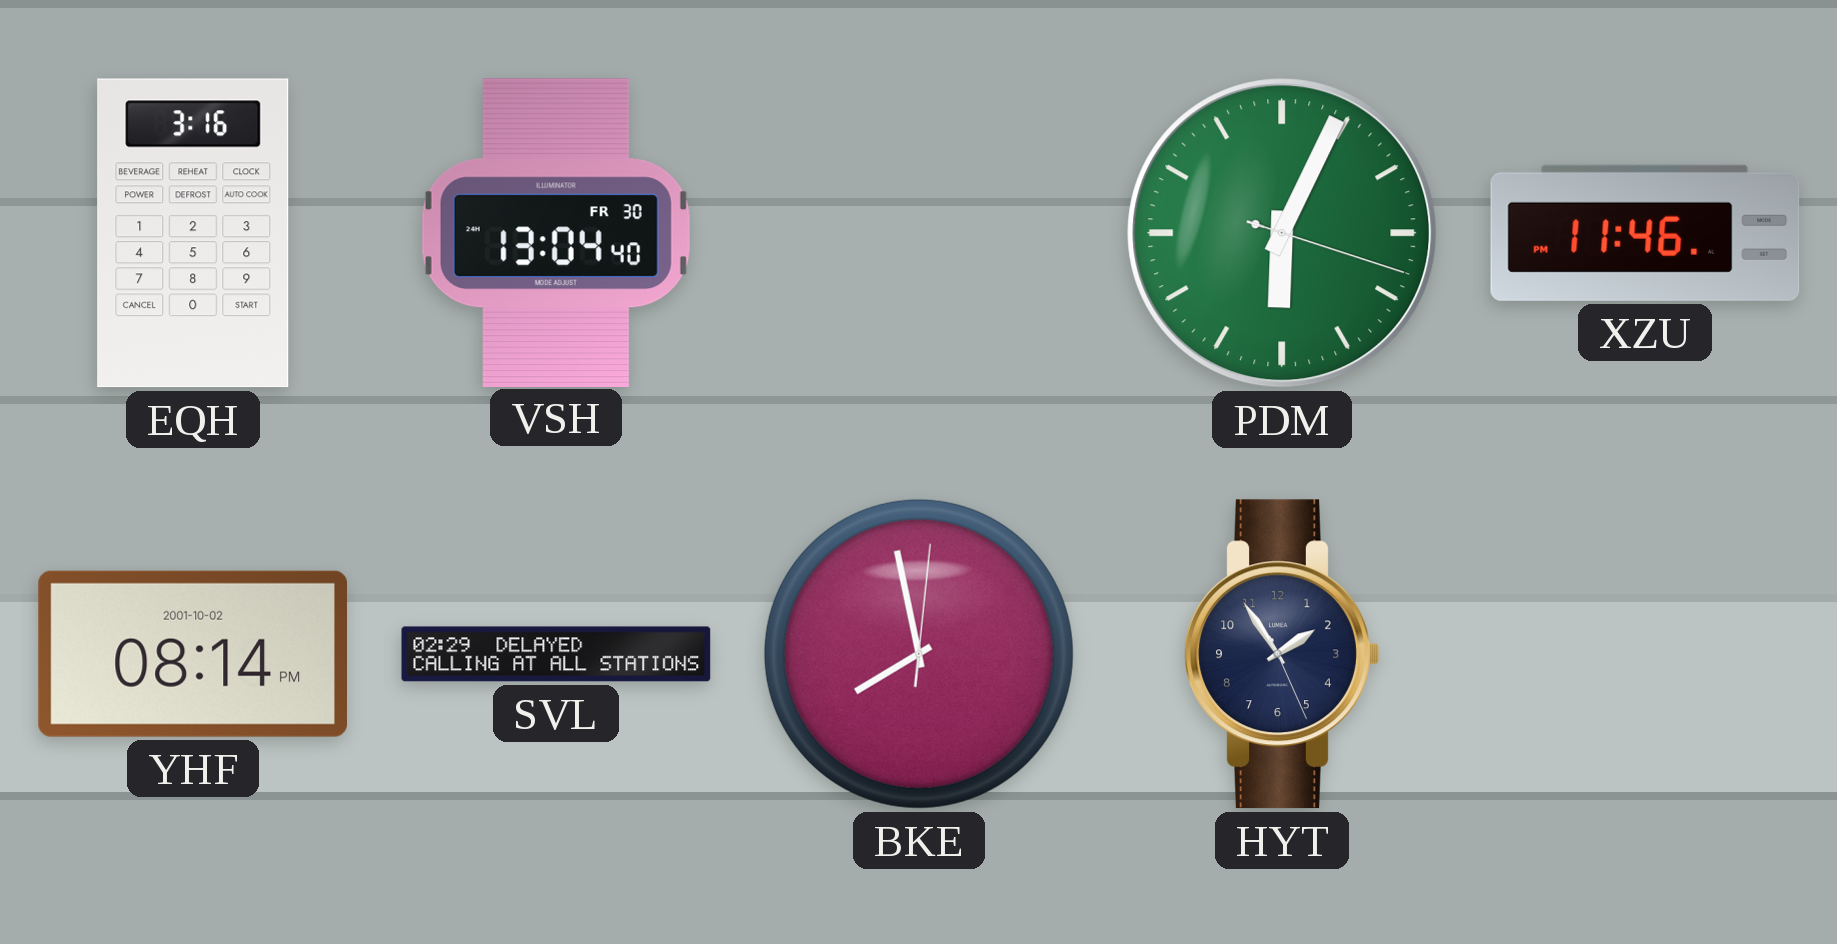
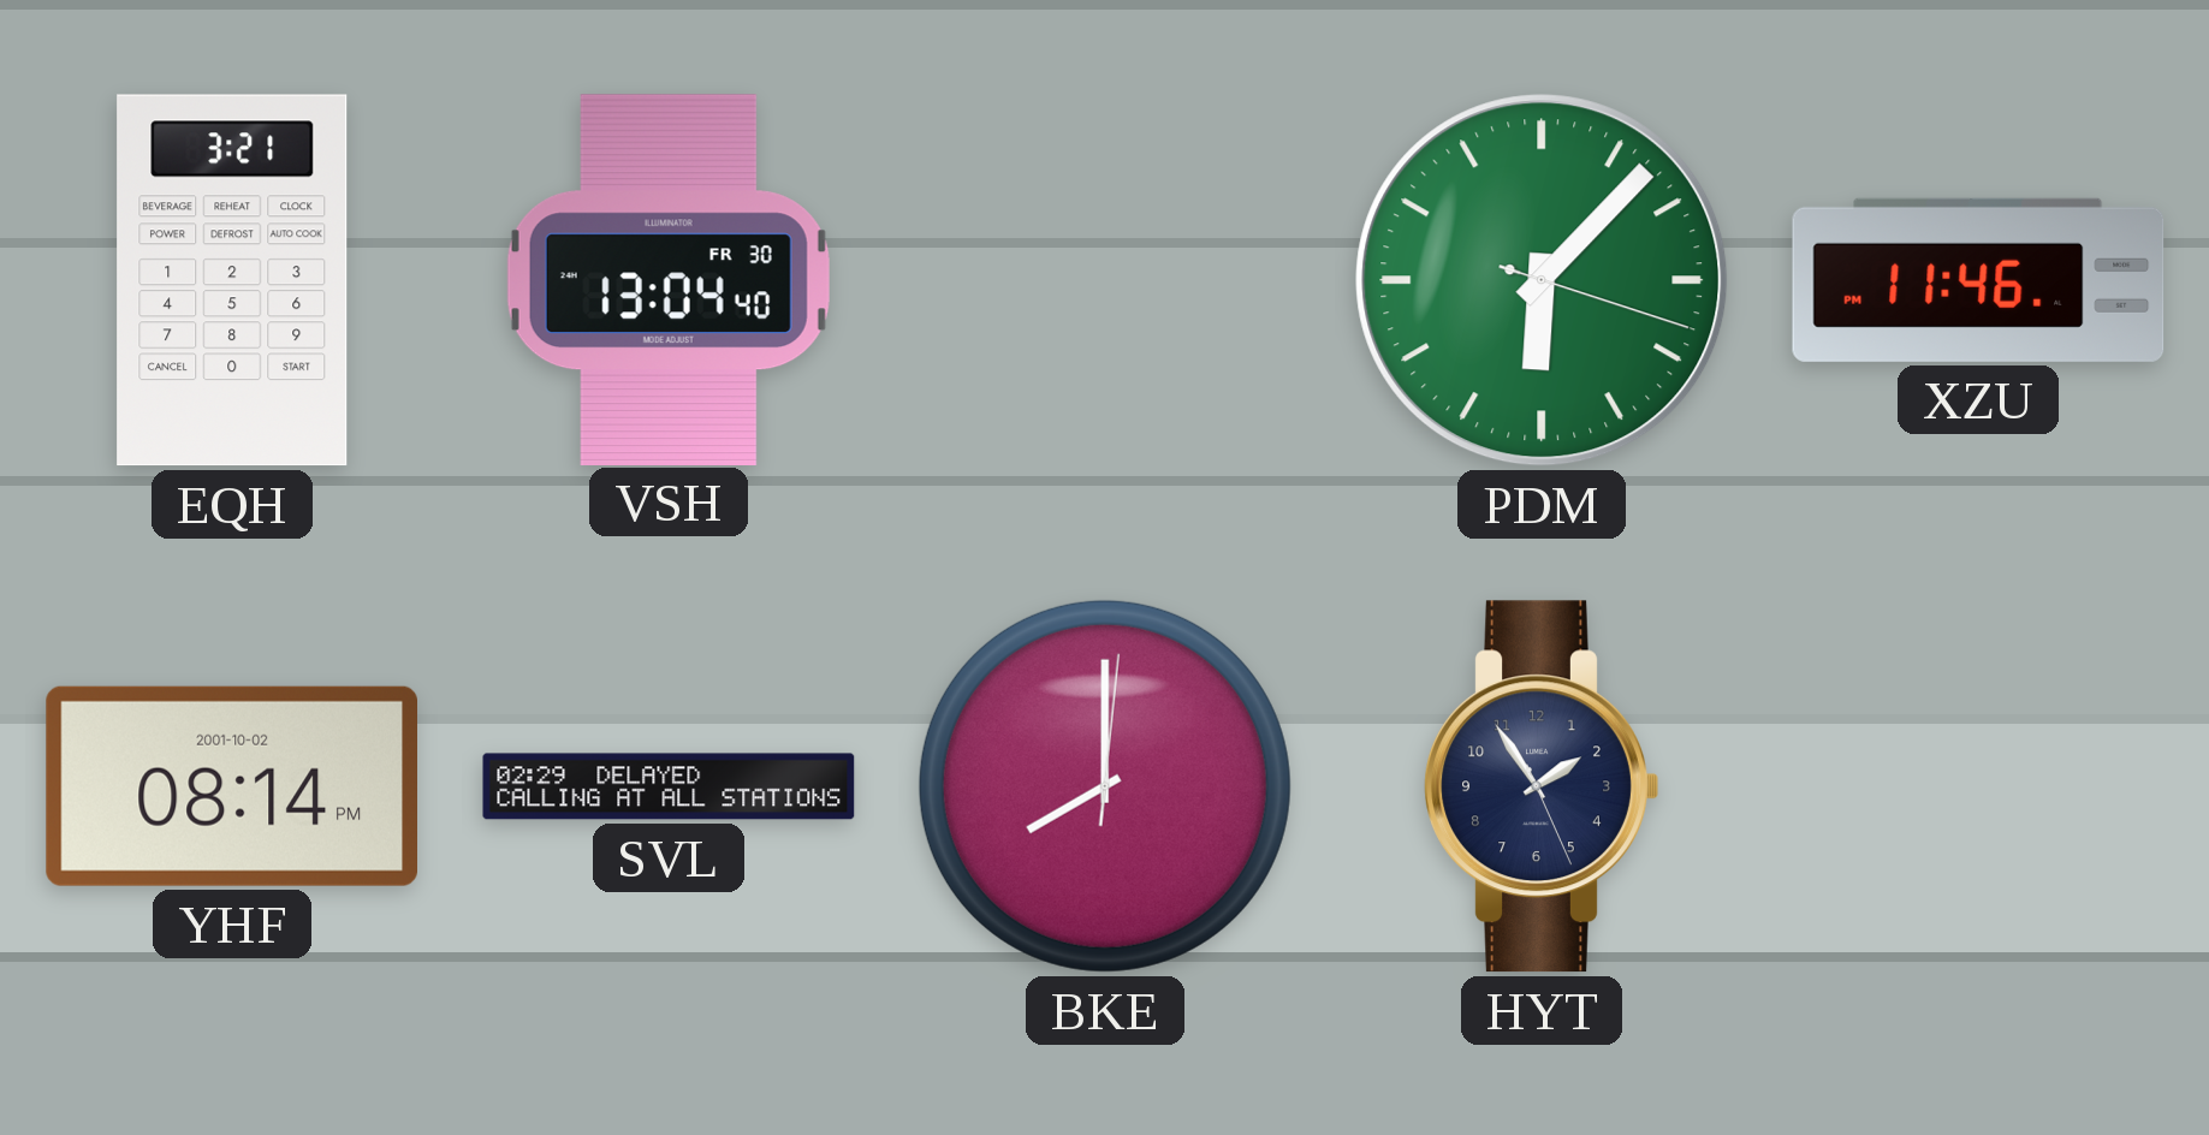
EQH: 3:16 -> 3:21 (232, 280)
PDM: 6:04 -> 6:07 (1542, 280)
BKE: 7:58 -> 8:00 (1105, 786)
